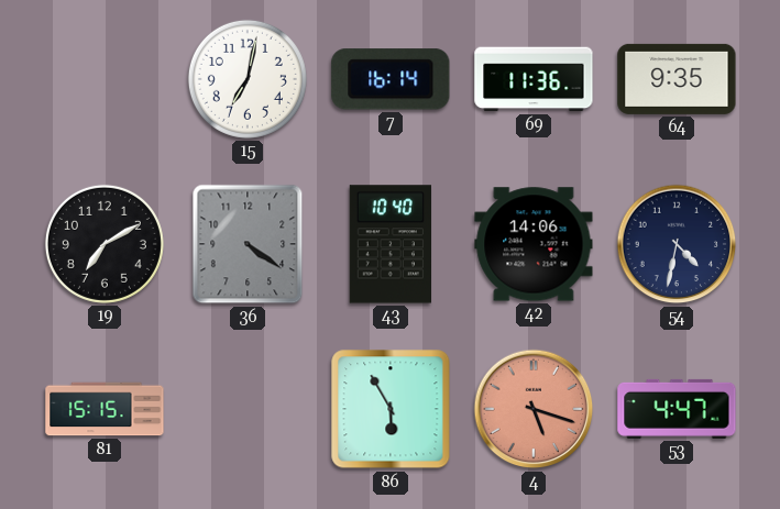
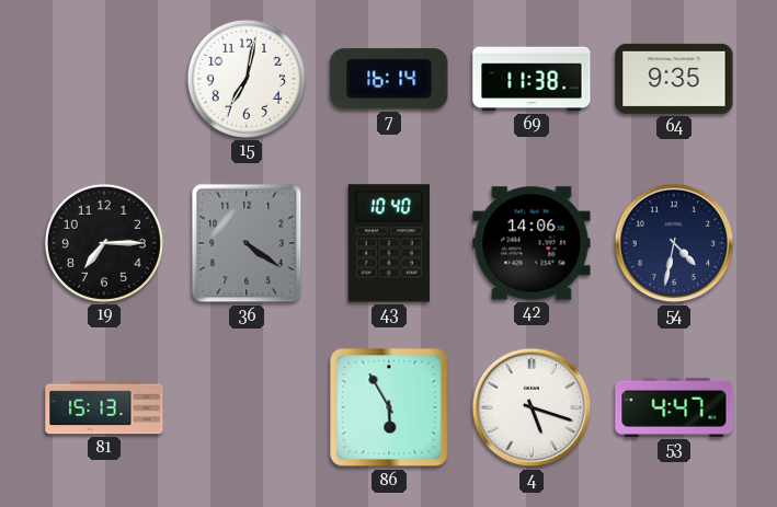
69: 11:36 -> 11:38 (532, 79)
19: 7:10 -> 7:15 (104, 243)
81: 15:15 -> 15:13 (104, 407)
4 dial: salmon -> white (532, 407)
